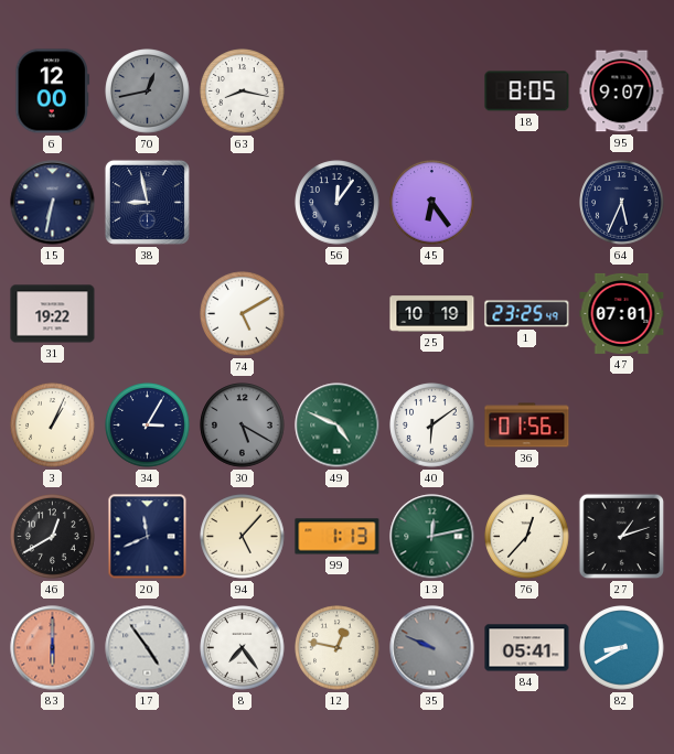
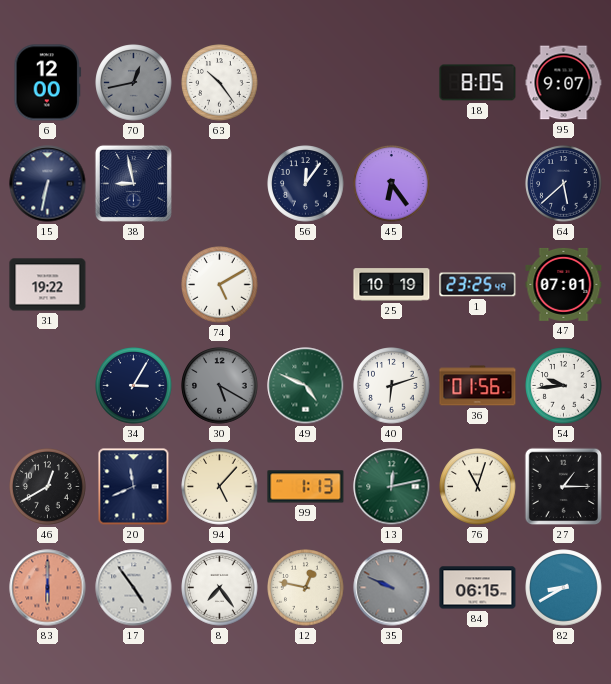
63: 8:17 -> 10:24 (220, 83)
64: 5:34 -> 5:38 (564, 184)
3: 1:04 -> none (53, 426)
40: 6:09 -> 6:12 (392, 386)
54: none -> 9:44 (564, 386)
76: 12:37 -> 11:03 (478, 487)
27: 1:12 -> 1:15 (564, 487)
84: 05:41 -> 06:15 (478, 588)
